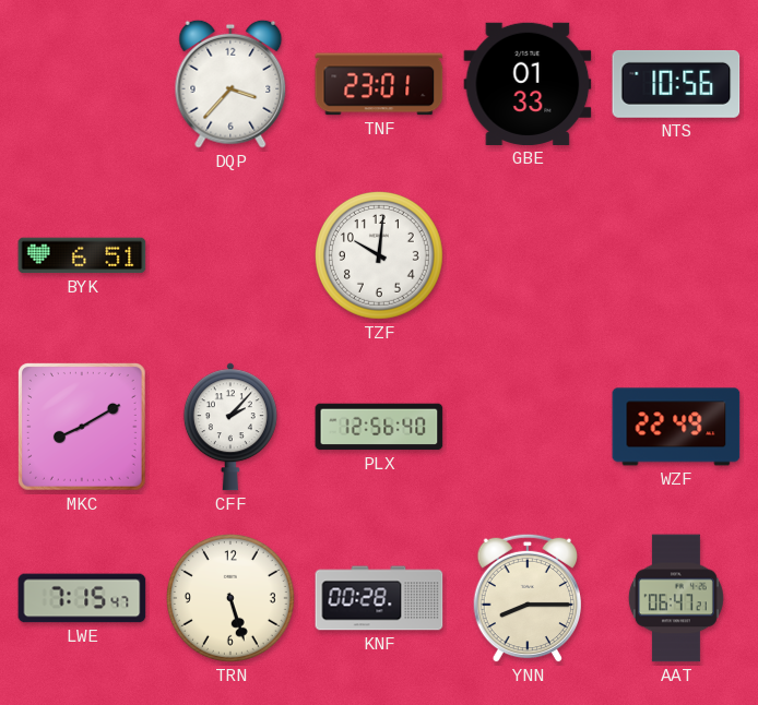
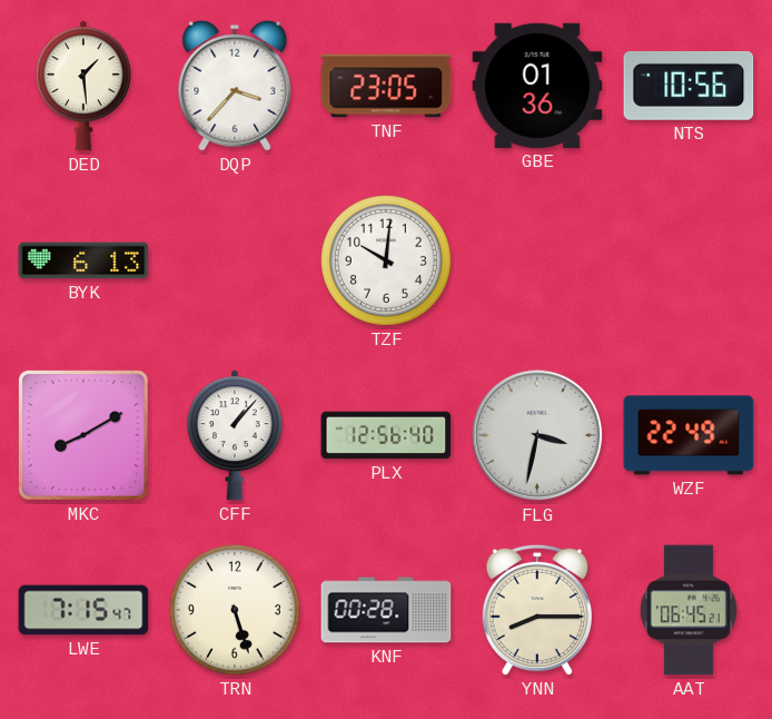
DED: none -> 1:29 (83, 86)
TNF: 23:01 -> 23:05 (386, 86)
GBE: 01:33 -> 01:36 (537, 86)
BYK: 6:51 -> 6:13 (83, 260)
CFF: 2:07 -> 1:07 (235, 435)
FLG: none -> 3:32 (537, 435)
AAT: 06:47 -> 06:45 (689, 610)
